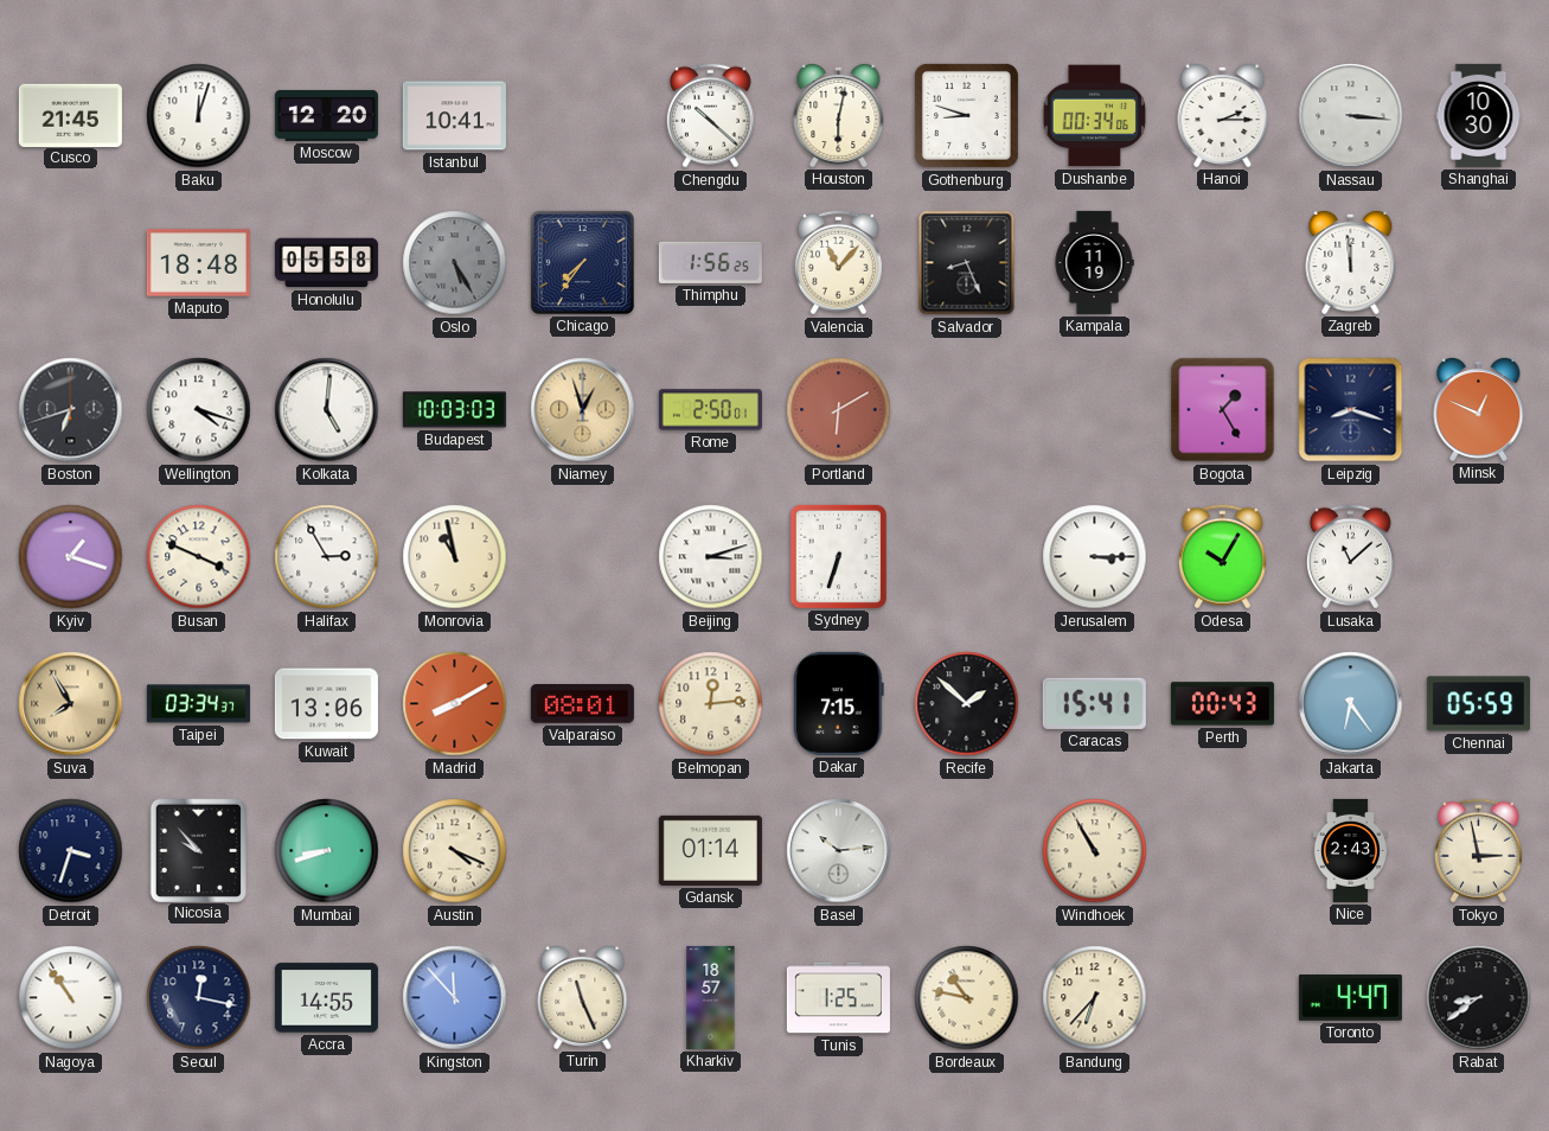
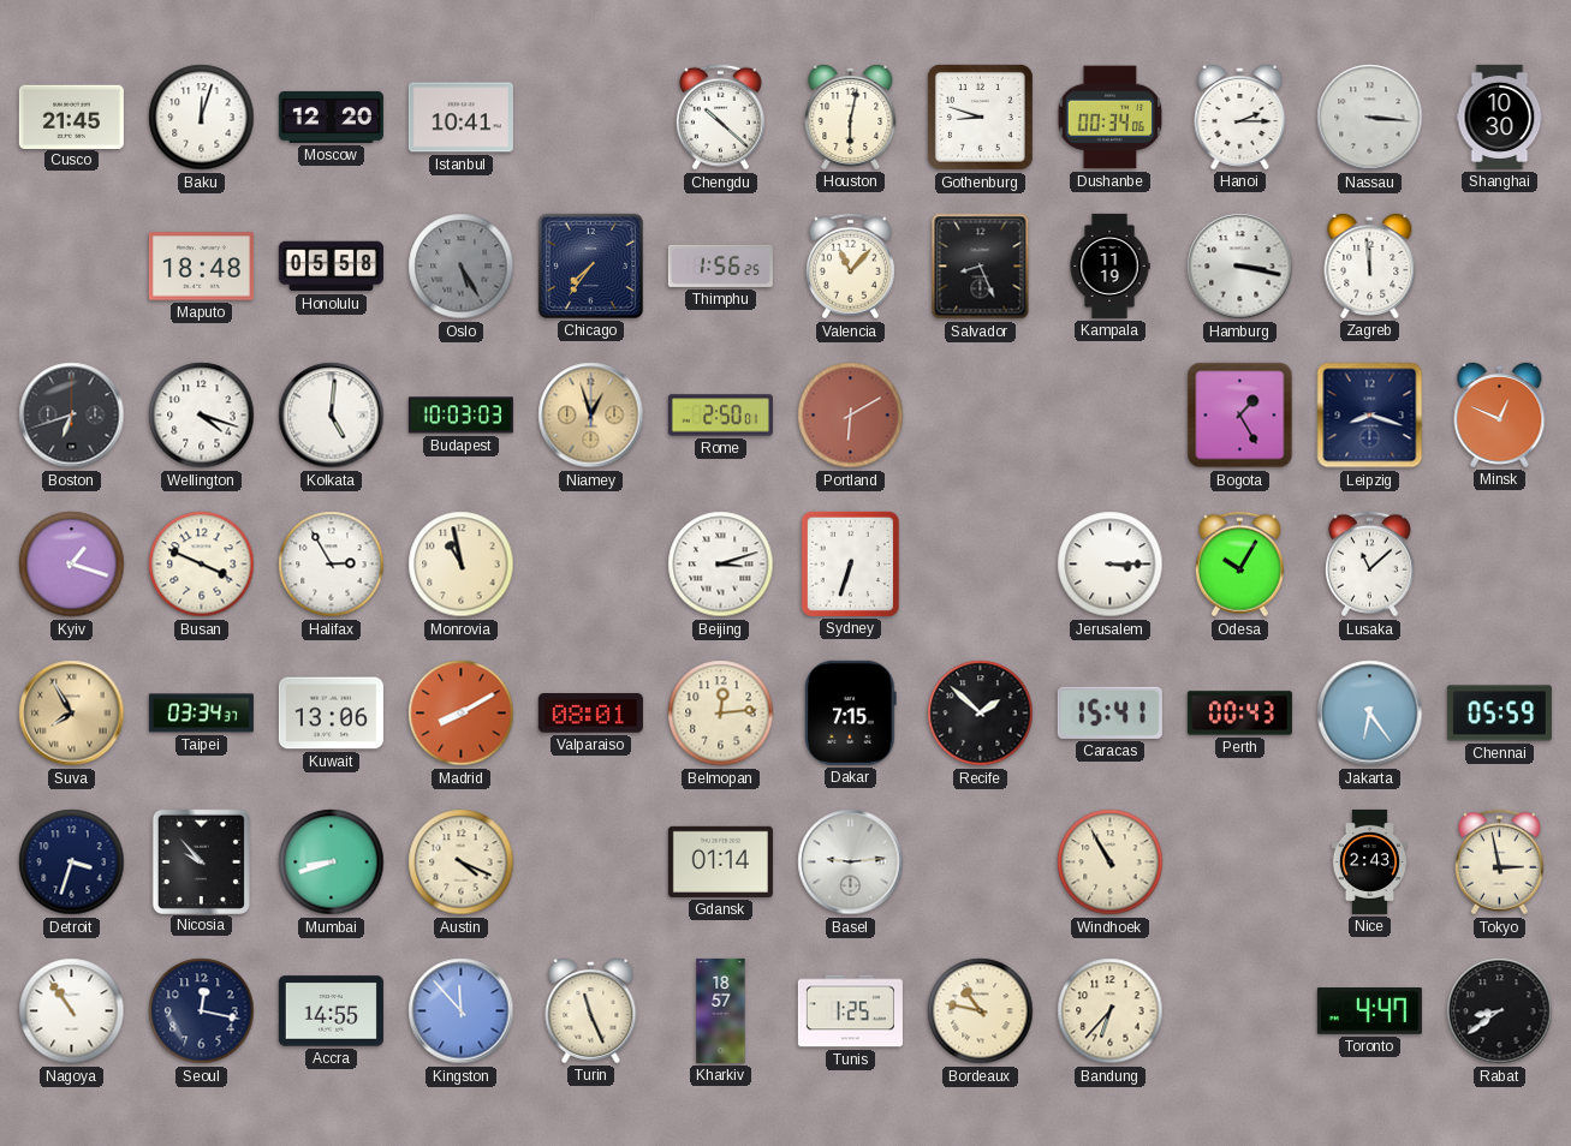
Hamburg: none -> 3:17 (1240, 267)
Basel: 10:14 -> 9:14 (851, 863)
